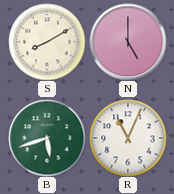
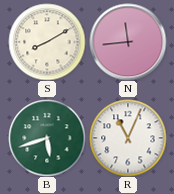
N: 5:00 -> 11:44 (128, 42)
